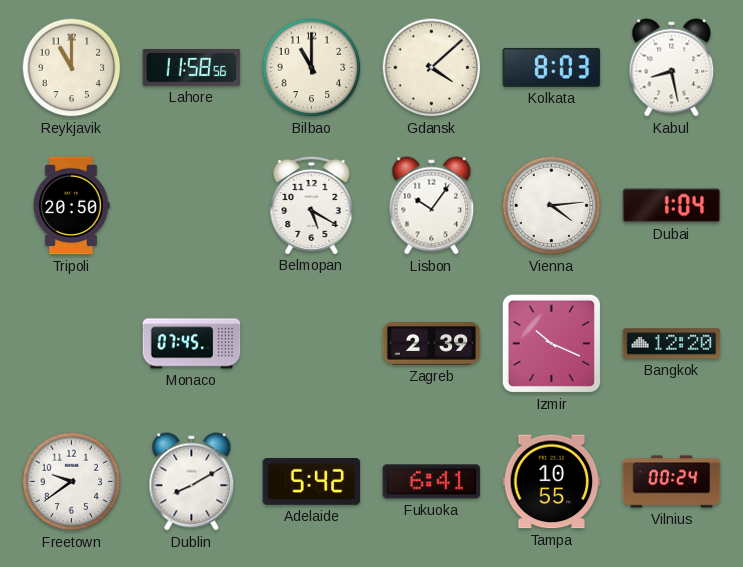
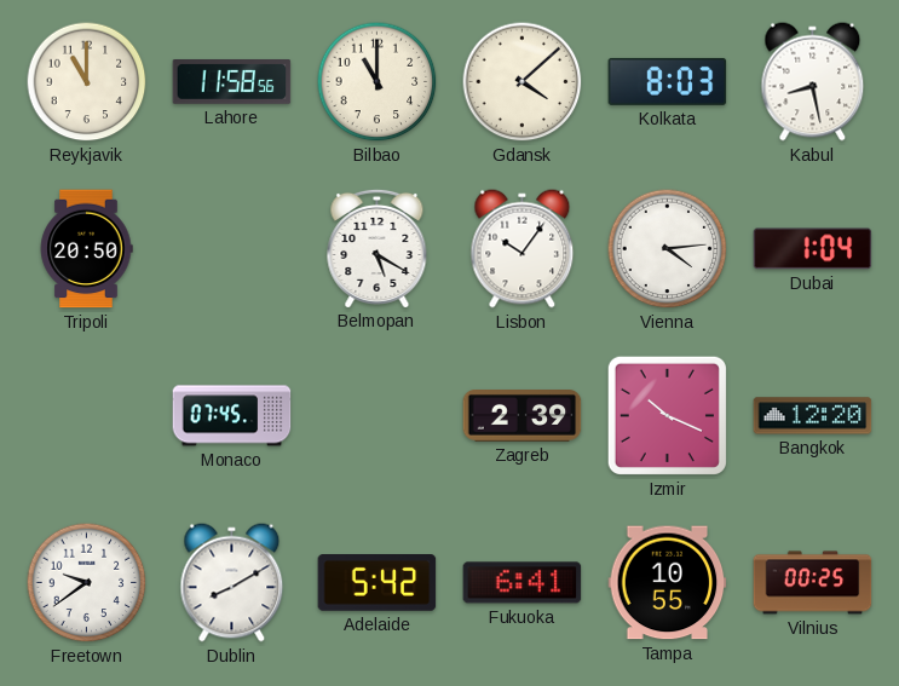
Vilnius: 00:24 -> 00:25 (813, 583)
